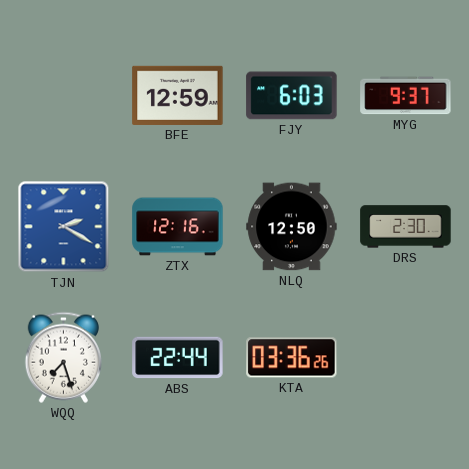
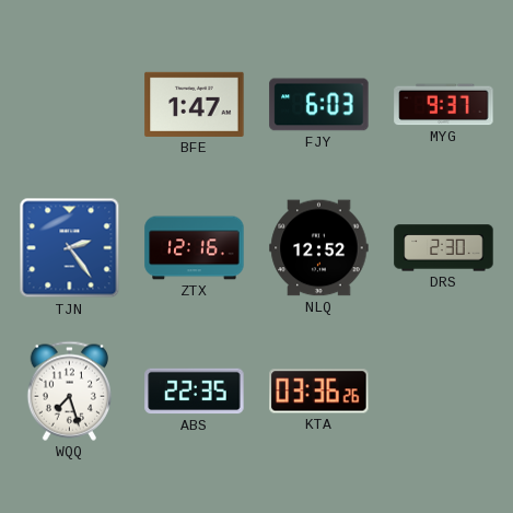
BFE: 12:59 -> 1:47 (195, 104)
TJN: 2:20 -> 2:24 (70, 248)
NLQ: 12:50 -> 12:52 (319, 248)
ABS: 22:44 -> 22:35 (195, 392)
